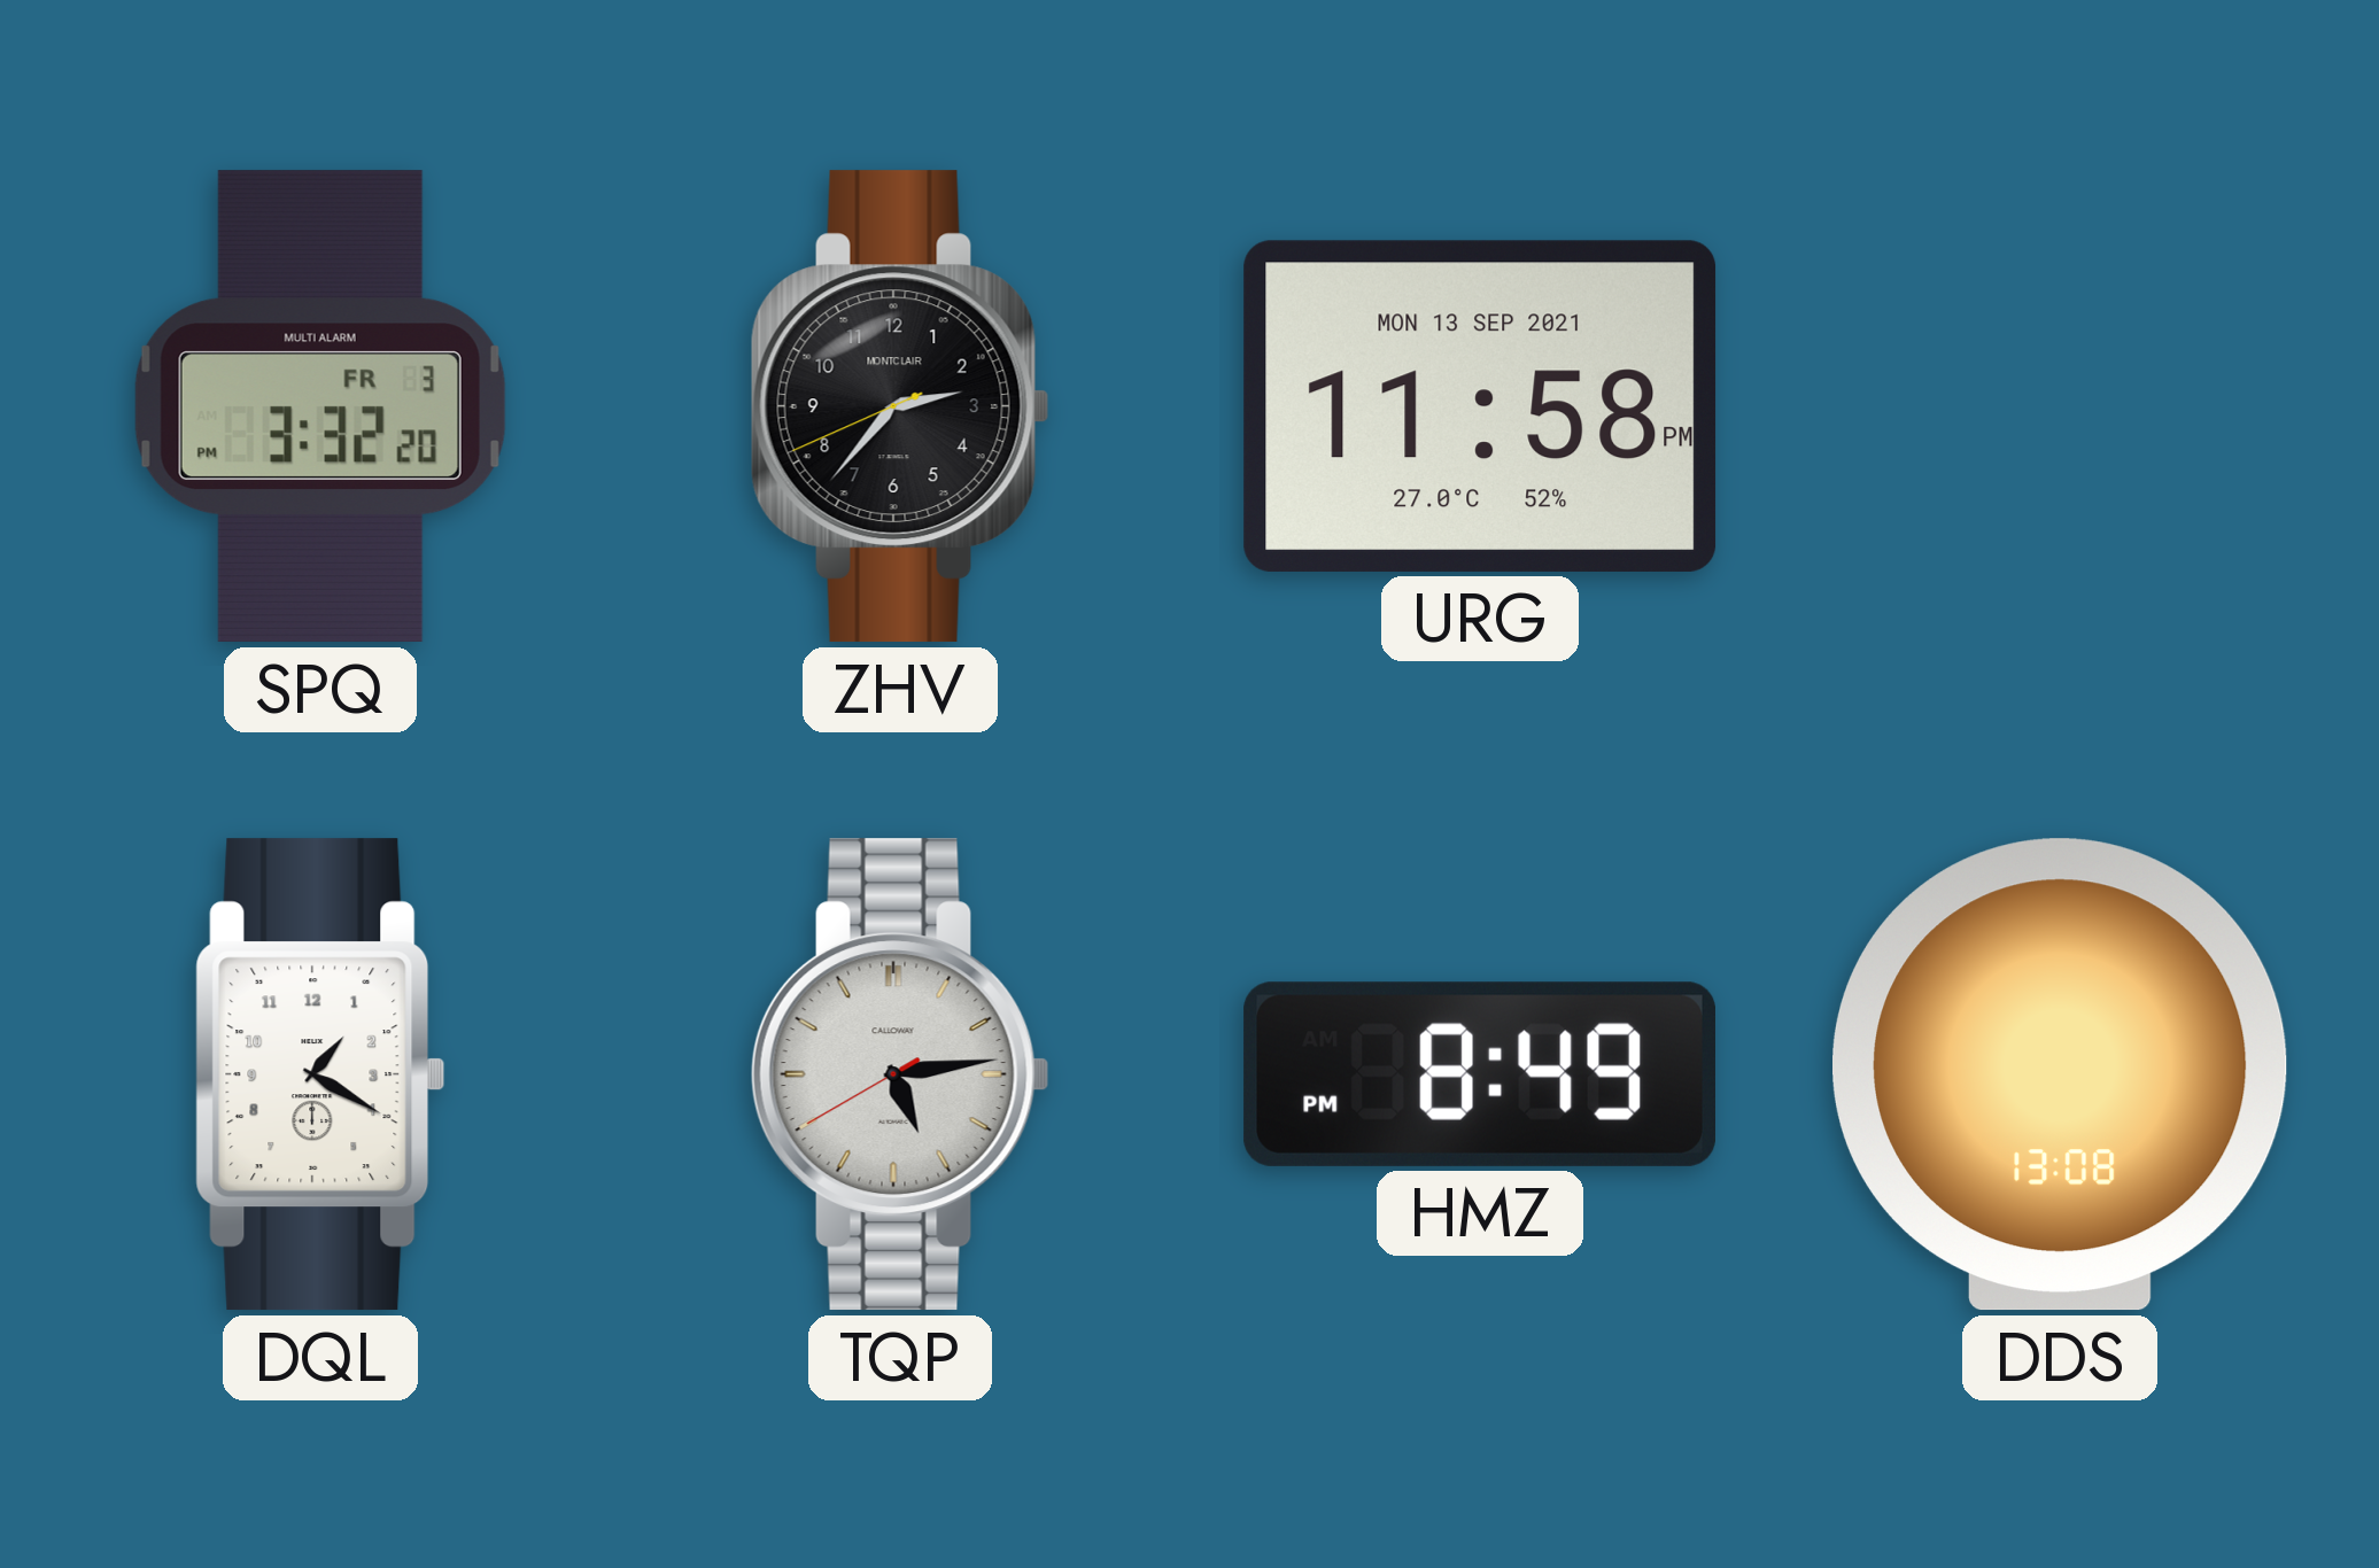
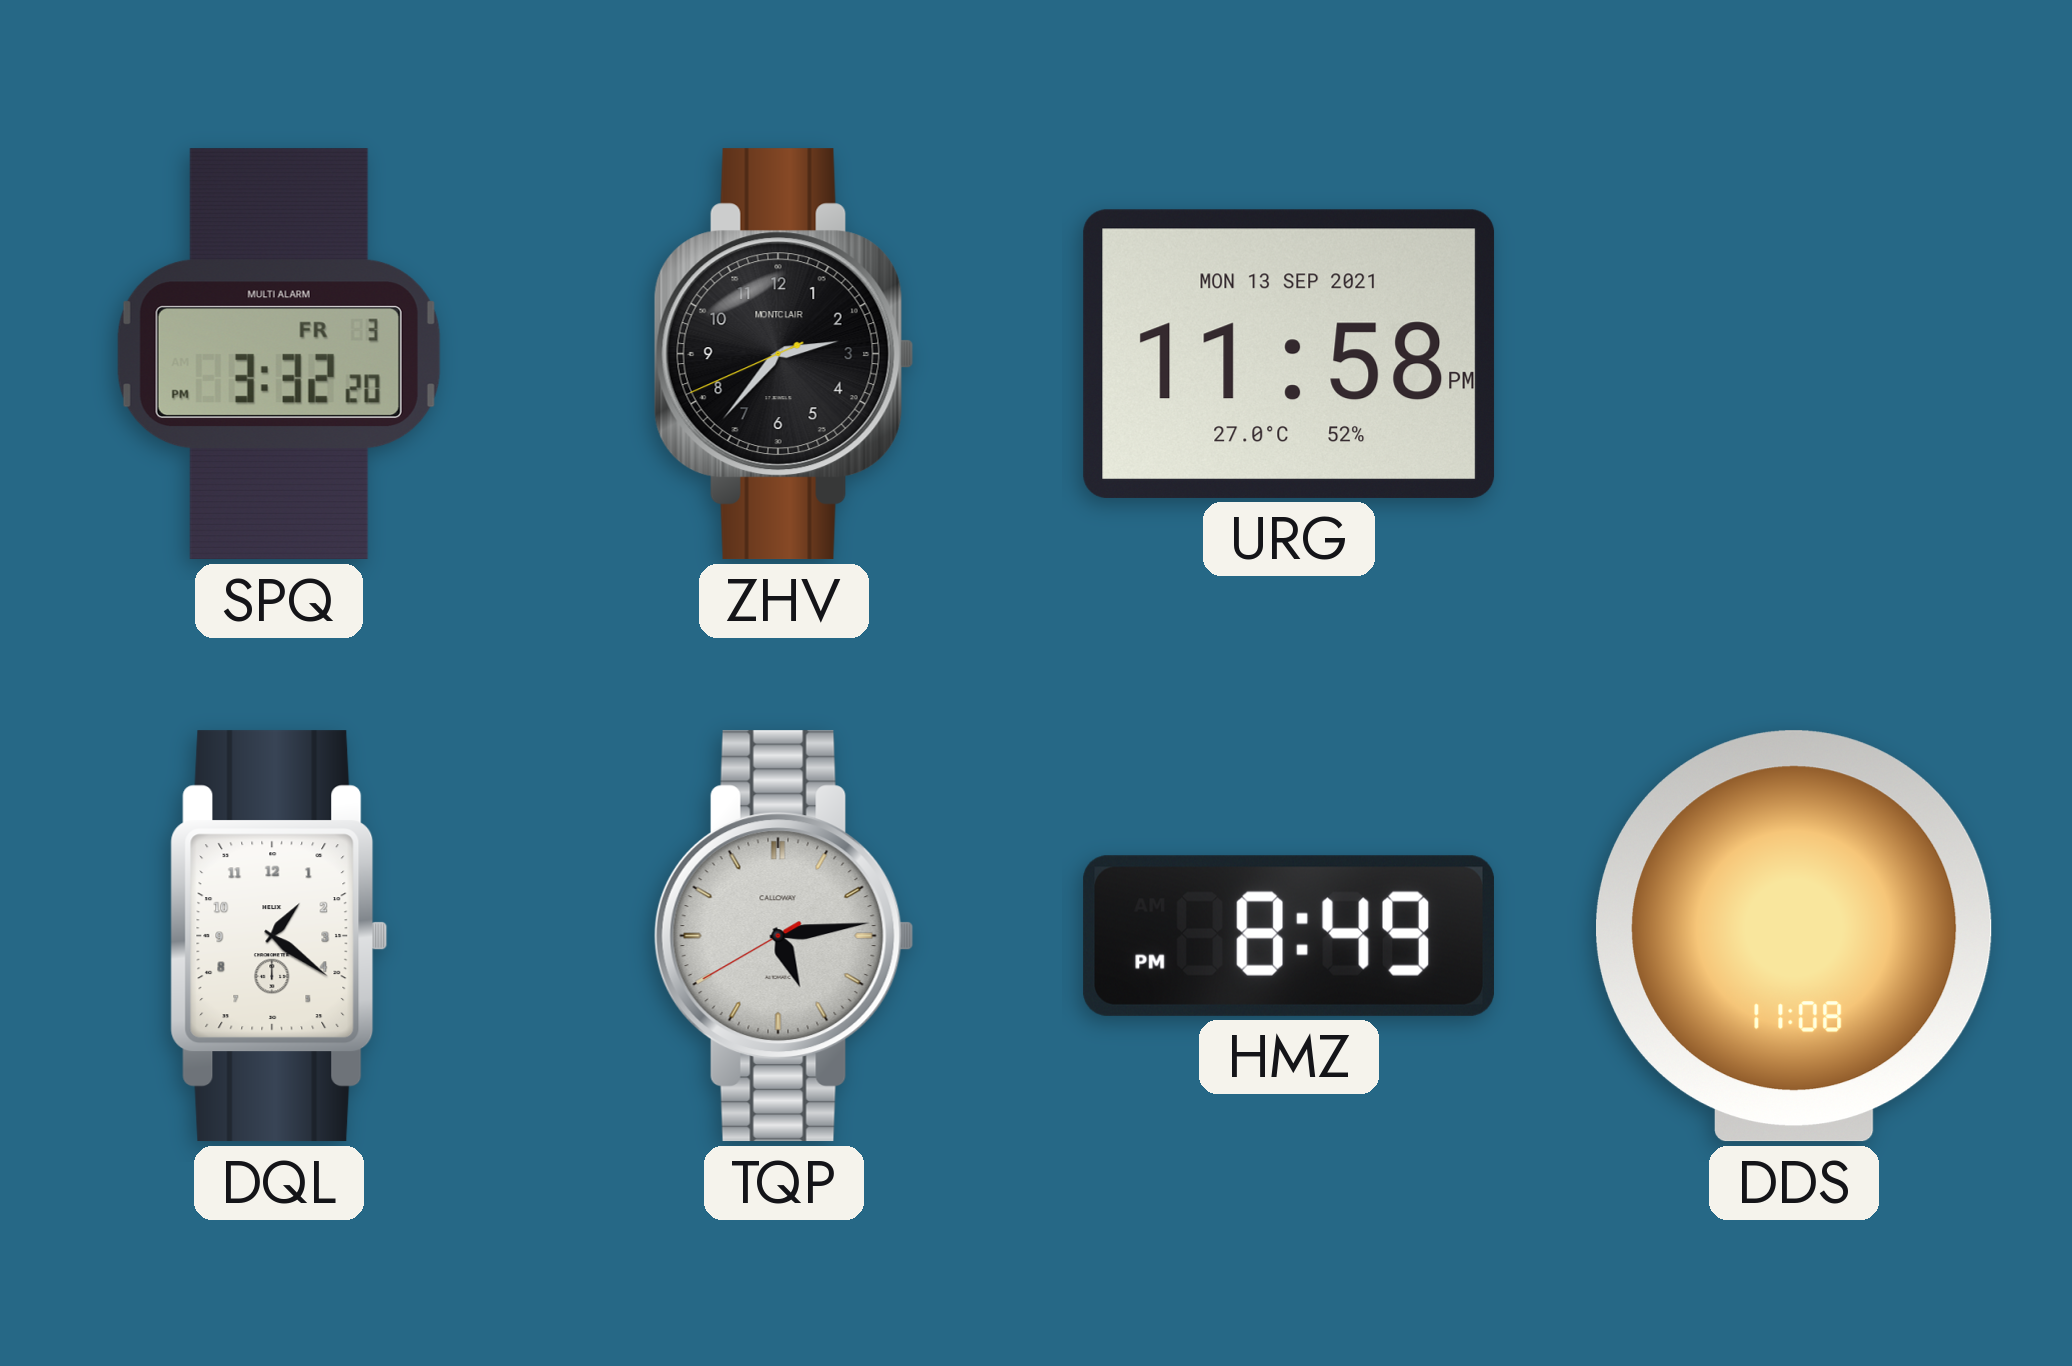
DQL: 1:20 -> 1:21 (279, 936)
DDS: 13:08 -> 11:08 (1795, 936)
